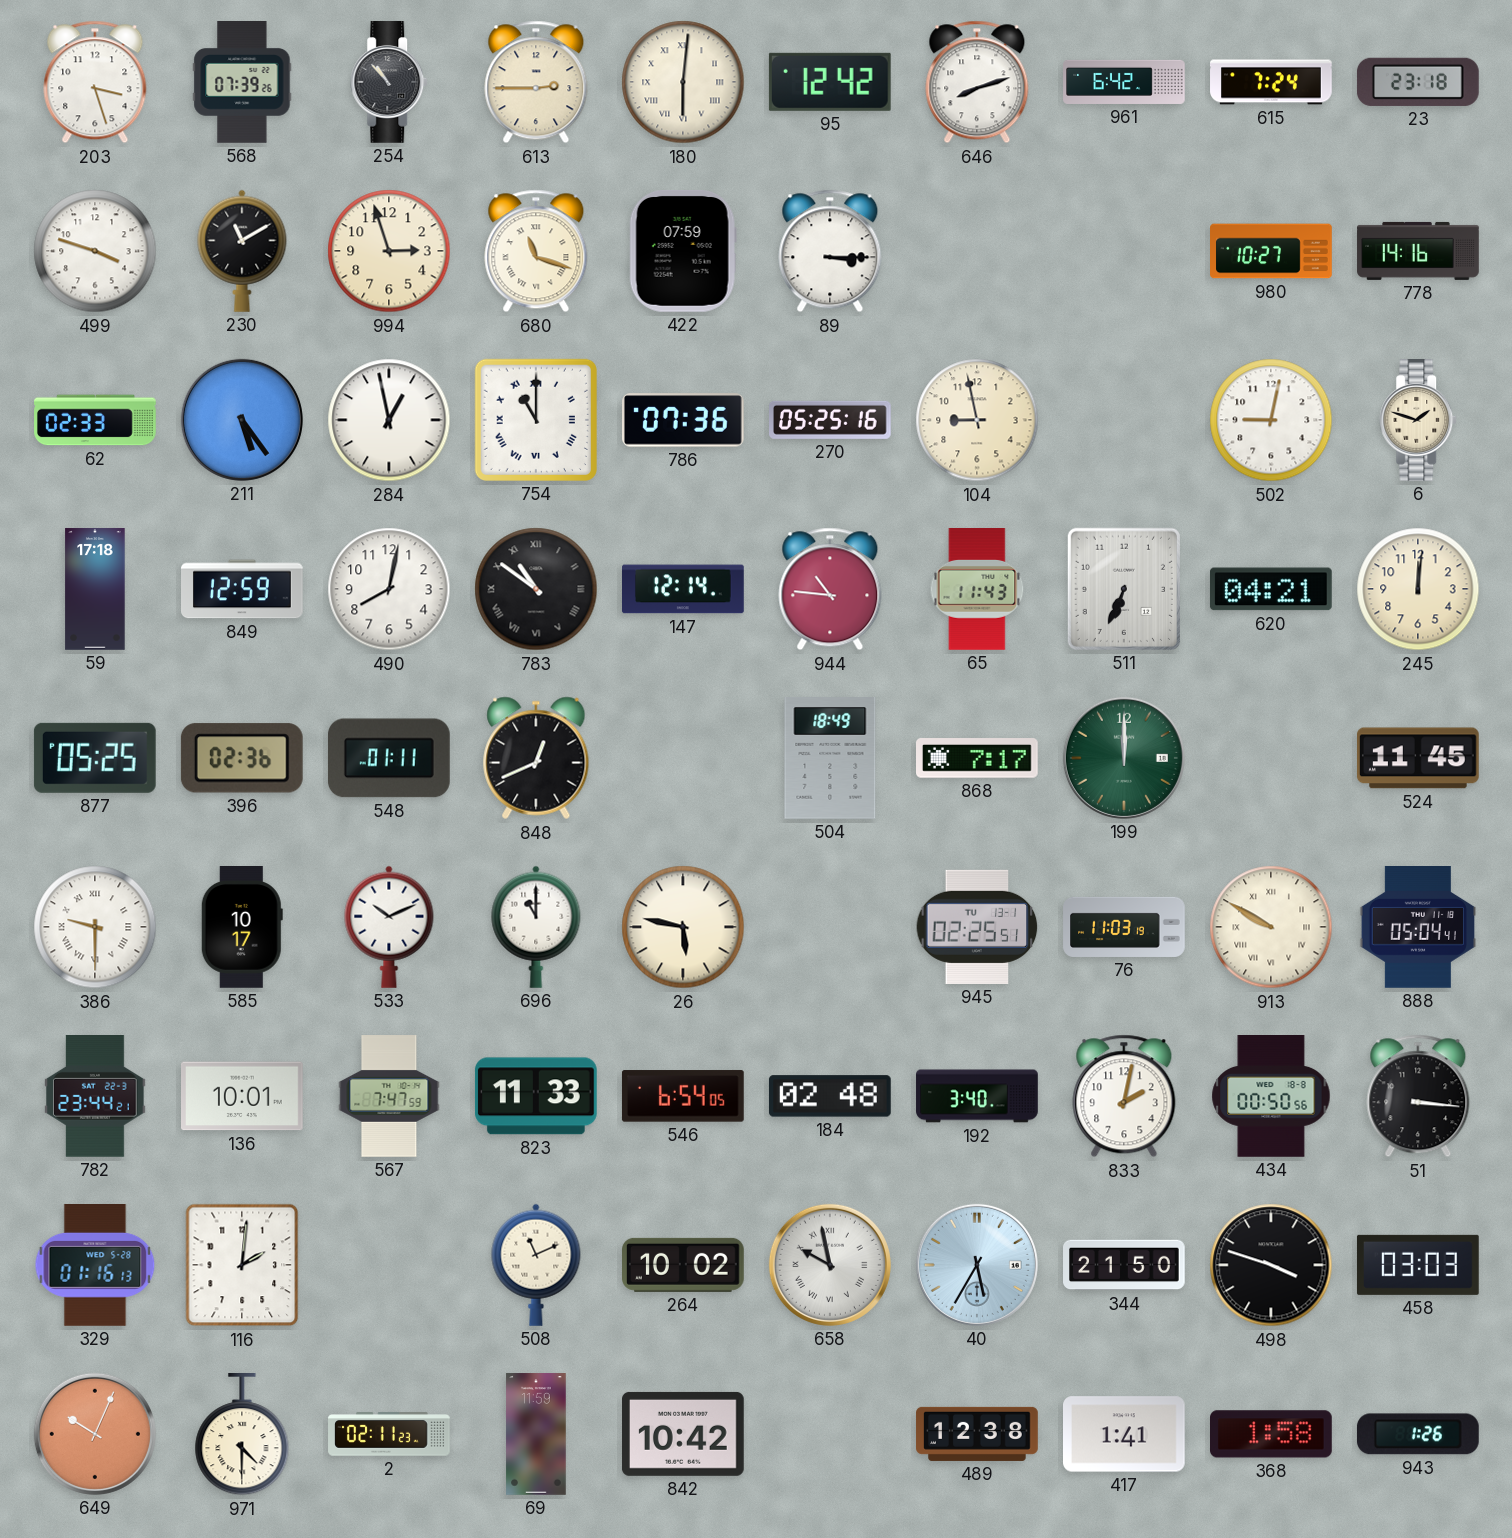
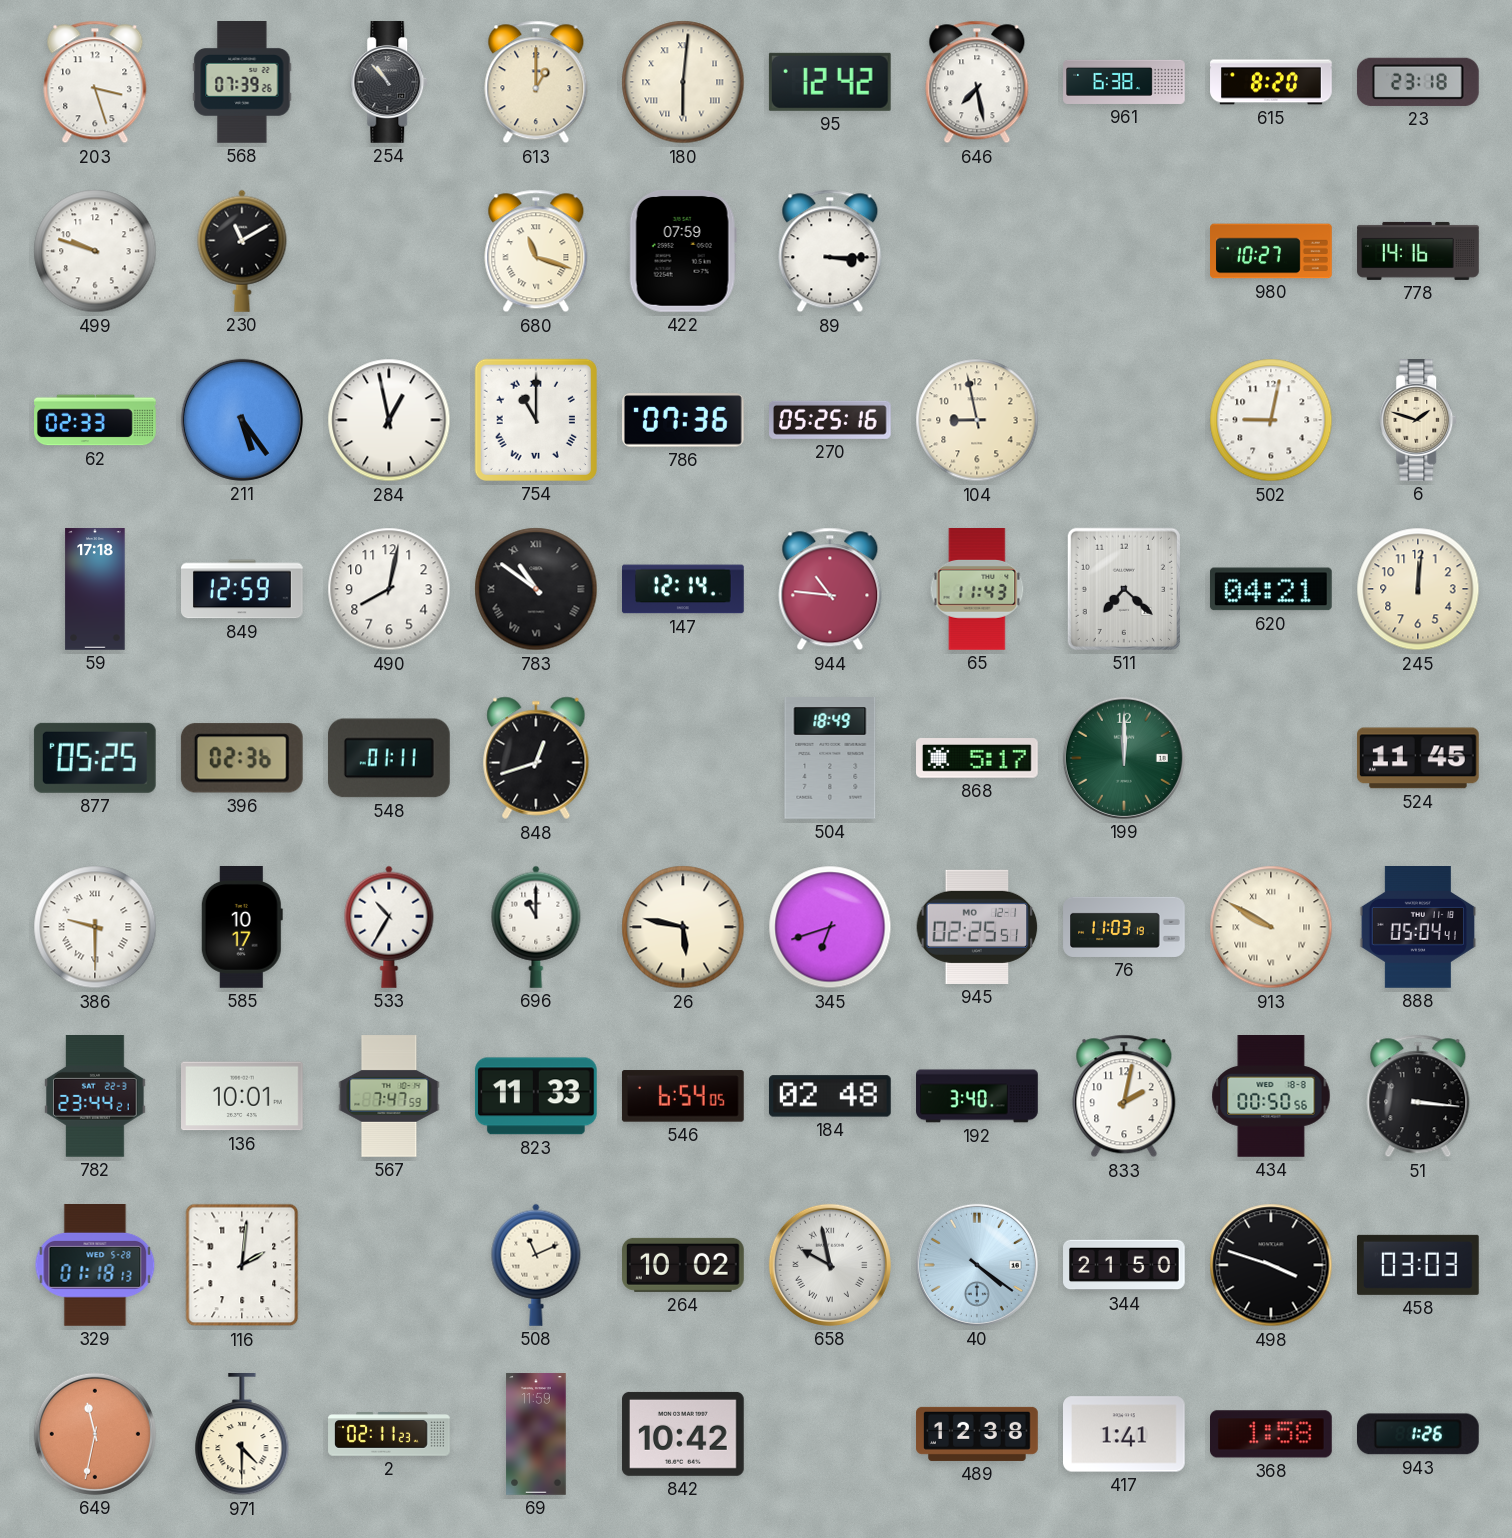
613: 2:45 -> 1:00 (536, 82)
646: 8:12 -> 7:28 (977, 82)
961: 6:42 -> 6:38 (1124, 82)
615: 7:24 -> 8:20 (1271, 82)
499: 3:48 -> 9:48 (95, 251)
994: 2:57 -> none (389, 251)
511: 6:34 -> 7:22 (1124, 589)
848: 12:41 -> 12:42 (536, 758)
868: 7:17 -> 5:17 (978, 758)
533: 10:11 -> 10:35 (389, 927)
345: none -> 6:42 (830, 927)
945 date: TU 13-1 -> MO 12-1 (977, 927)
329: 01:16 -> 01:18 (95, 1266)
40: 5:35 -> 4:21 (977, 1265)
649: 10:04 -> 11:32 (95, 1434)
